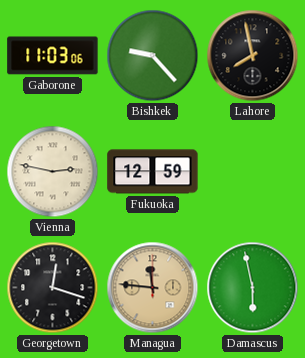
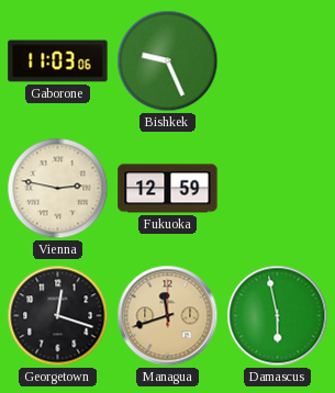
Bishkek: 9:23 -> 9:26 (168, 61)
Lahore: 7:58 -> none (253, 56)
Managua: 11:46 -> 11:42 (168, 316)
